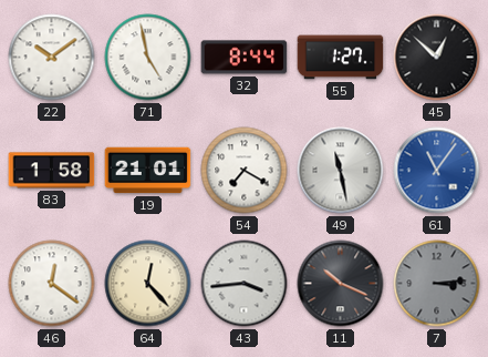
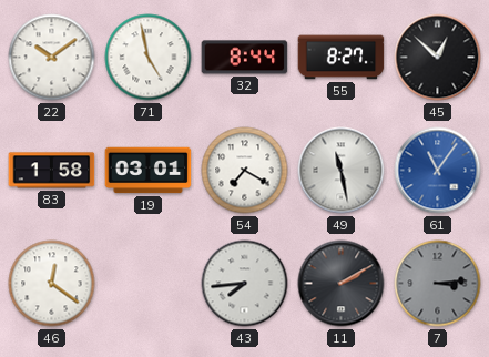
55: 1:27 -> 8:27 (342, 58)
19: 21:01 -> 03:01 (149, 171)
64: 12:23 -> none (148, 284)
43: 3:44 -> 7:44 (245, 284)
11: 10:19 -> 2:10 (342, 284)
